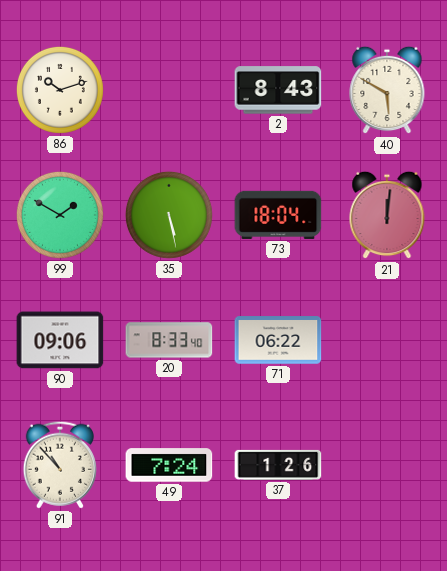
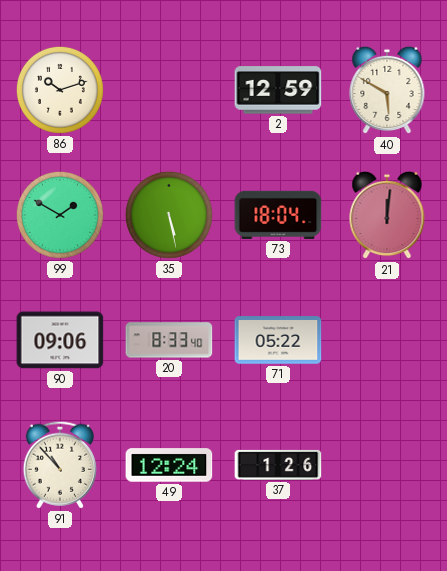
2: 8:43 -> 12:59 (278, 90)
71: 06:22 -> 05:22 (278, 340)
49: 7:24 -> 12:24 (169, 465)
